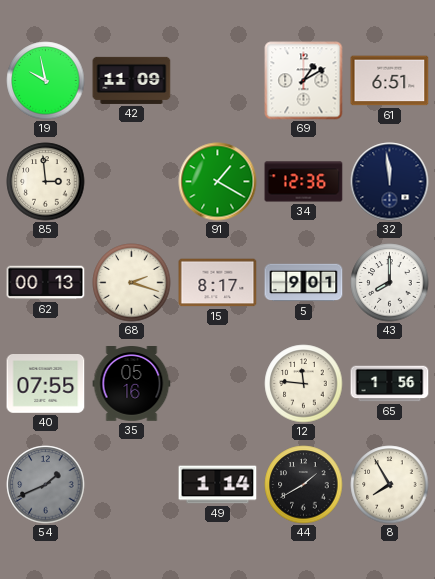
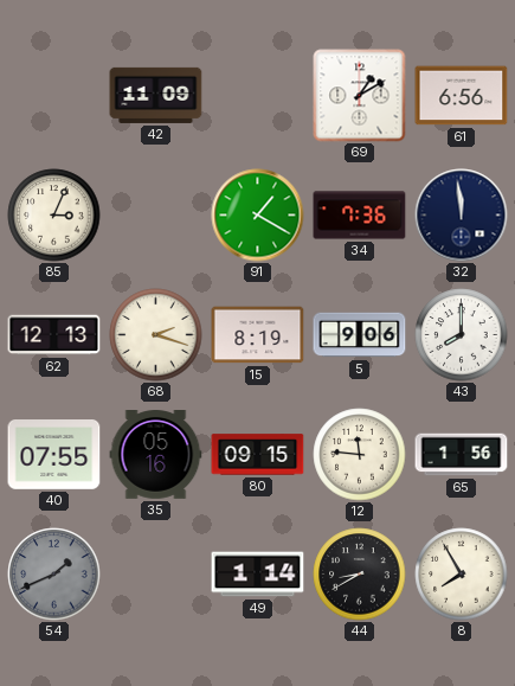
19: 9:58 -> none (46, 81)
61: 6:51 -> 6:56 (462, 96)
85: 2:59 -> 3:04 (54, 216)
34: 12:36 -> 7:36 (360, 216)
62: 00:13 -> 12:13 (54, 335)
15: 8:17 -> 8:19 (258, 335)
5: 9:01 -> 9:06 (360, 335)
80: none -> 09:15 (258, 455)
44: 1:40 -> 8:40 (360, 575)
